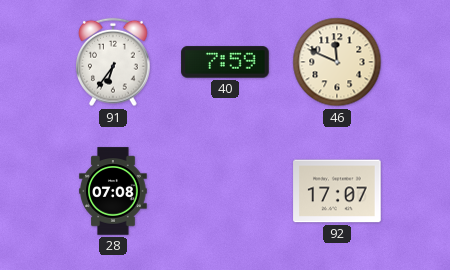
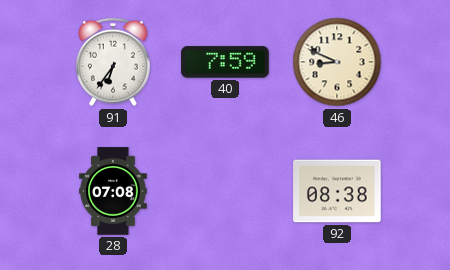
46: 11:49 -> 8:49 (337, 62)
92: 17:07 -> 08:38 (337, 191)
